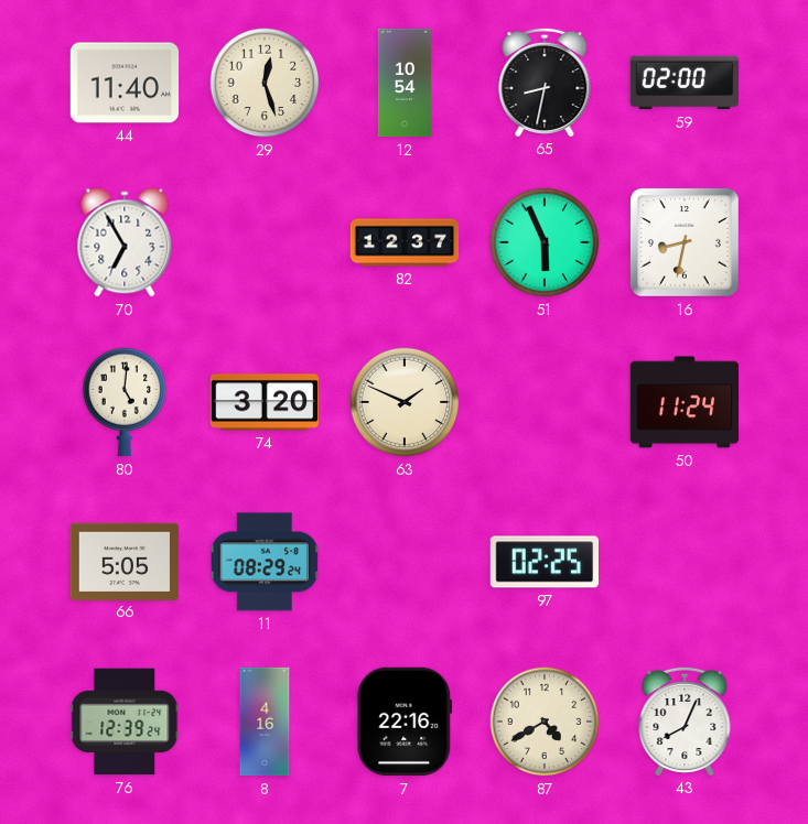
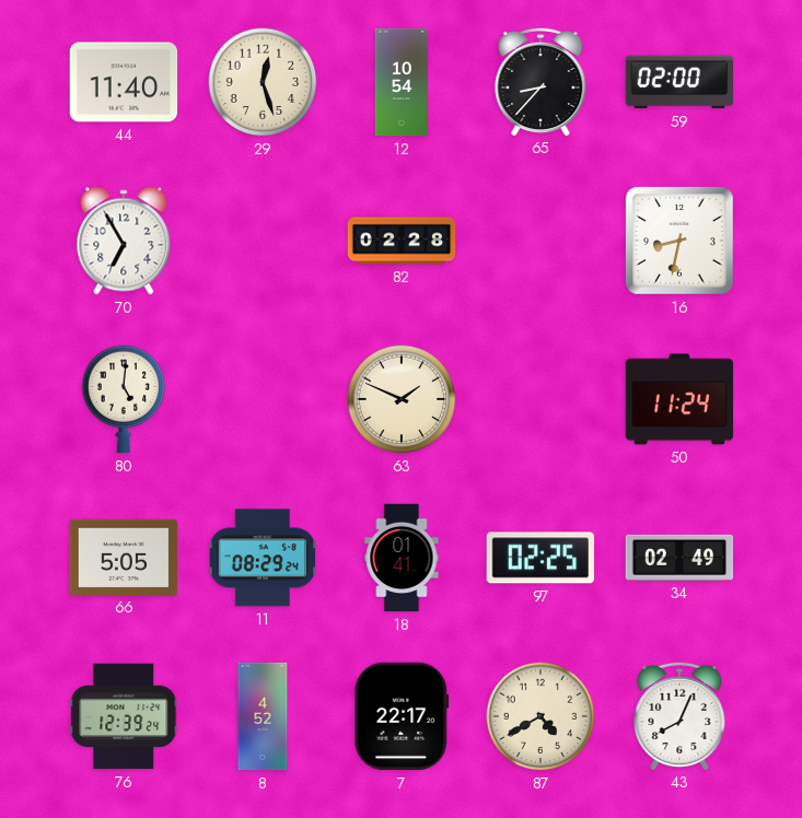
65: 8:32 -> 8:37 (541, 81)
82: 12:37 -> 02:28 (402, 241)
51: 5:56 -> none (545, 242)
74: 3:20 -> none (265, 402)
18: none -> 01:41 (402, 558)
34: none -> 02:49 (679, 558)
8: 4:16 -> 4:52 (263, 716)
7: 22:16 -> 22:17 (402, 716)
